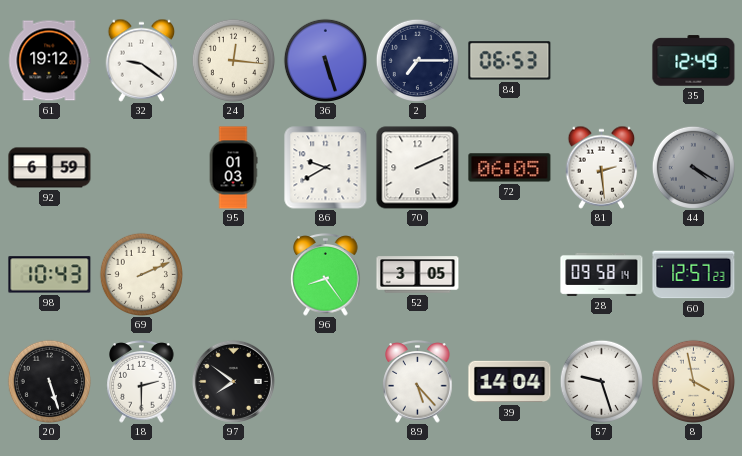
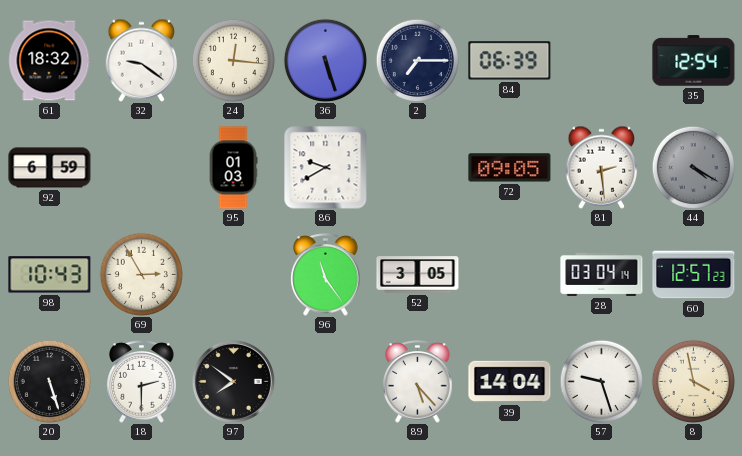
61: 19:12 -> 18:32 (50, 61)
84: 06:53 -> 06:39 (510, 61)
35: 12:49 -> 12:54 (694, 61)
70: 2:11 -> none (418, 168)
72: 06:05 -> 09:05 (510, 168)
69: 2:11 -> 2:55 (141, 274)
96: 8:24 -> 11:24 (326, 275)
28: 09:58 -> 03:04 (602, 274)
